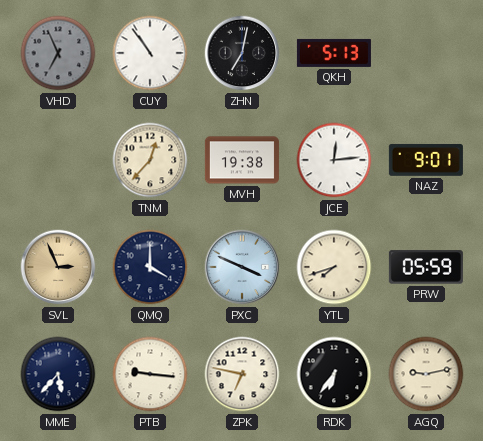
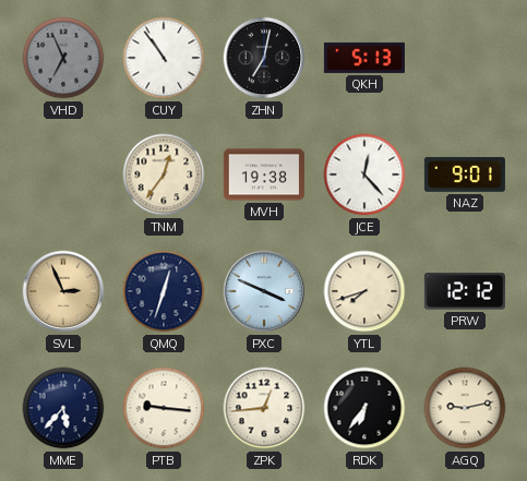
TNM: 12:37 -> 12:36 (164, 175)
JCE: 12:14 -> 12:23 (364, 175)
QMQ: 4:00 -> 12:33 (164, 291)
PRW: 05:59 -> 12:12 (465, 291)
ZPK: 6:47 -> 12:44 (264, 408)
